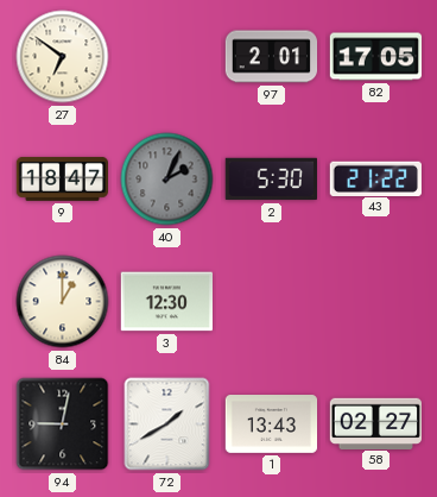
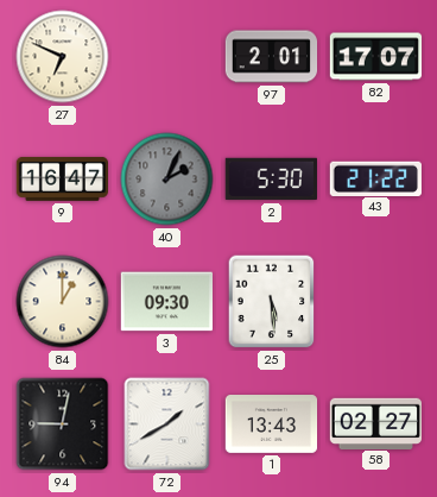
27: 6:51 -> 6:49 (63, 57)
82: 17:05 -> 17:07 (376, 57)
9: 18:47 -> 16:47 (62, 178)
3: 12:30 -> 09:30 (166, 302)
25: none -> 5:29 (272, 302)
